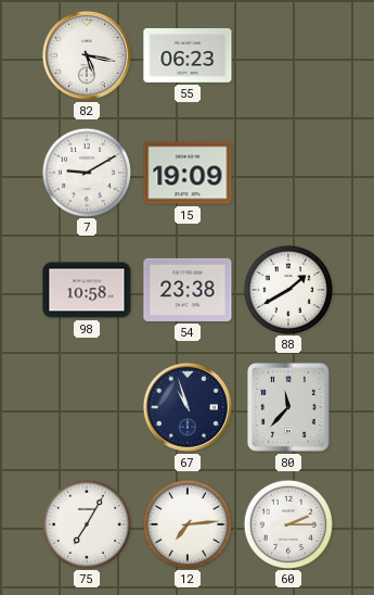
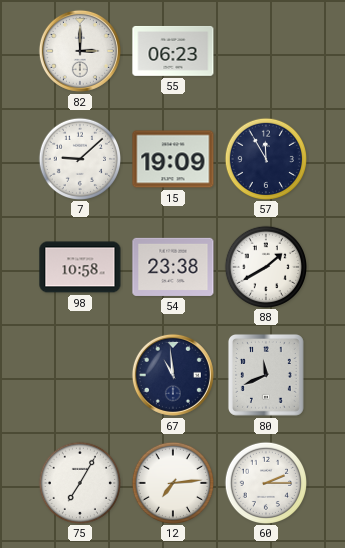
82: 5:17 -> 3:00 (80, 51)
7: 9:10 -> 9:08 (79, 158)
57: none -> 11:55 (265, 158)
67: 10:57 -> 10:59 (173, 375)
80: 11:37 -> 11:41 (266, 375)
